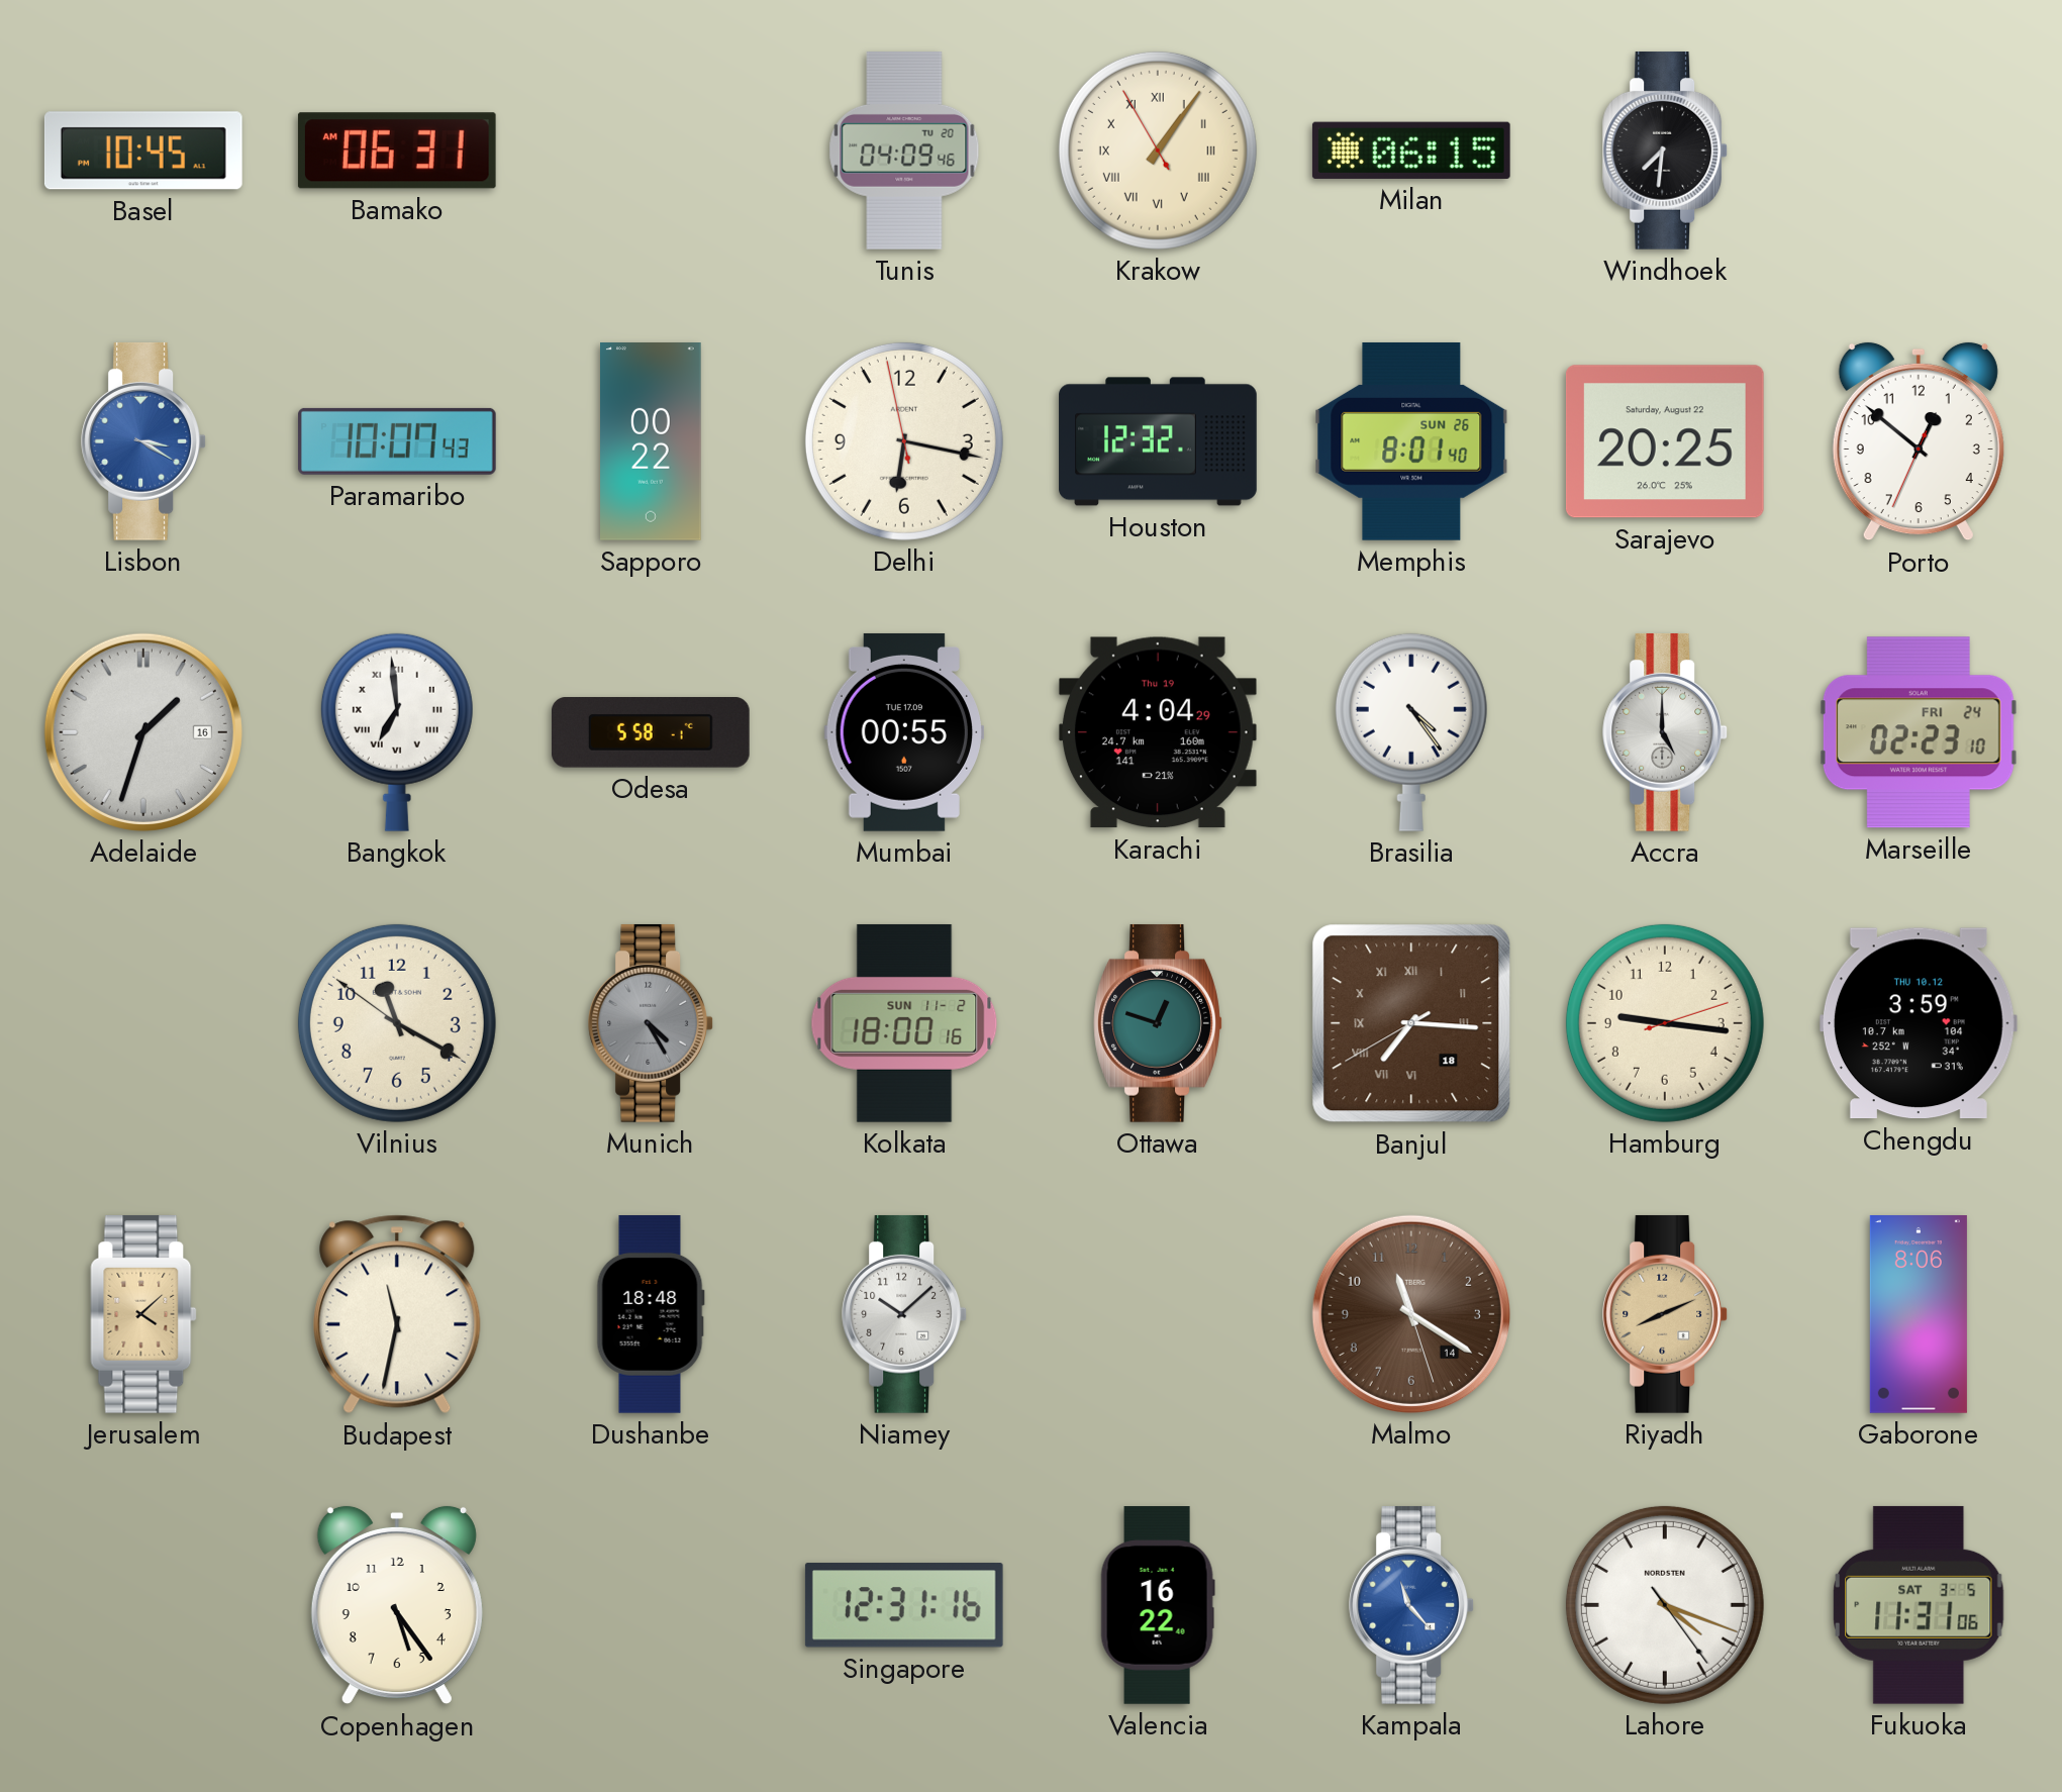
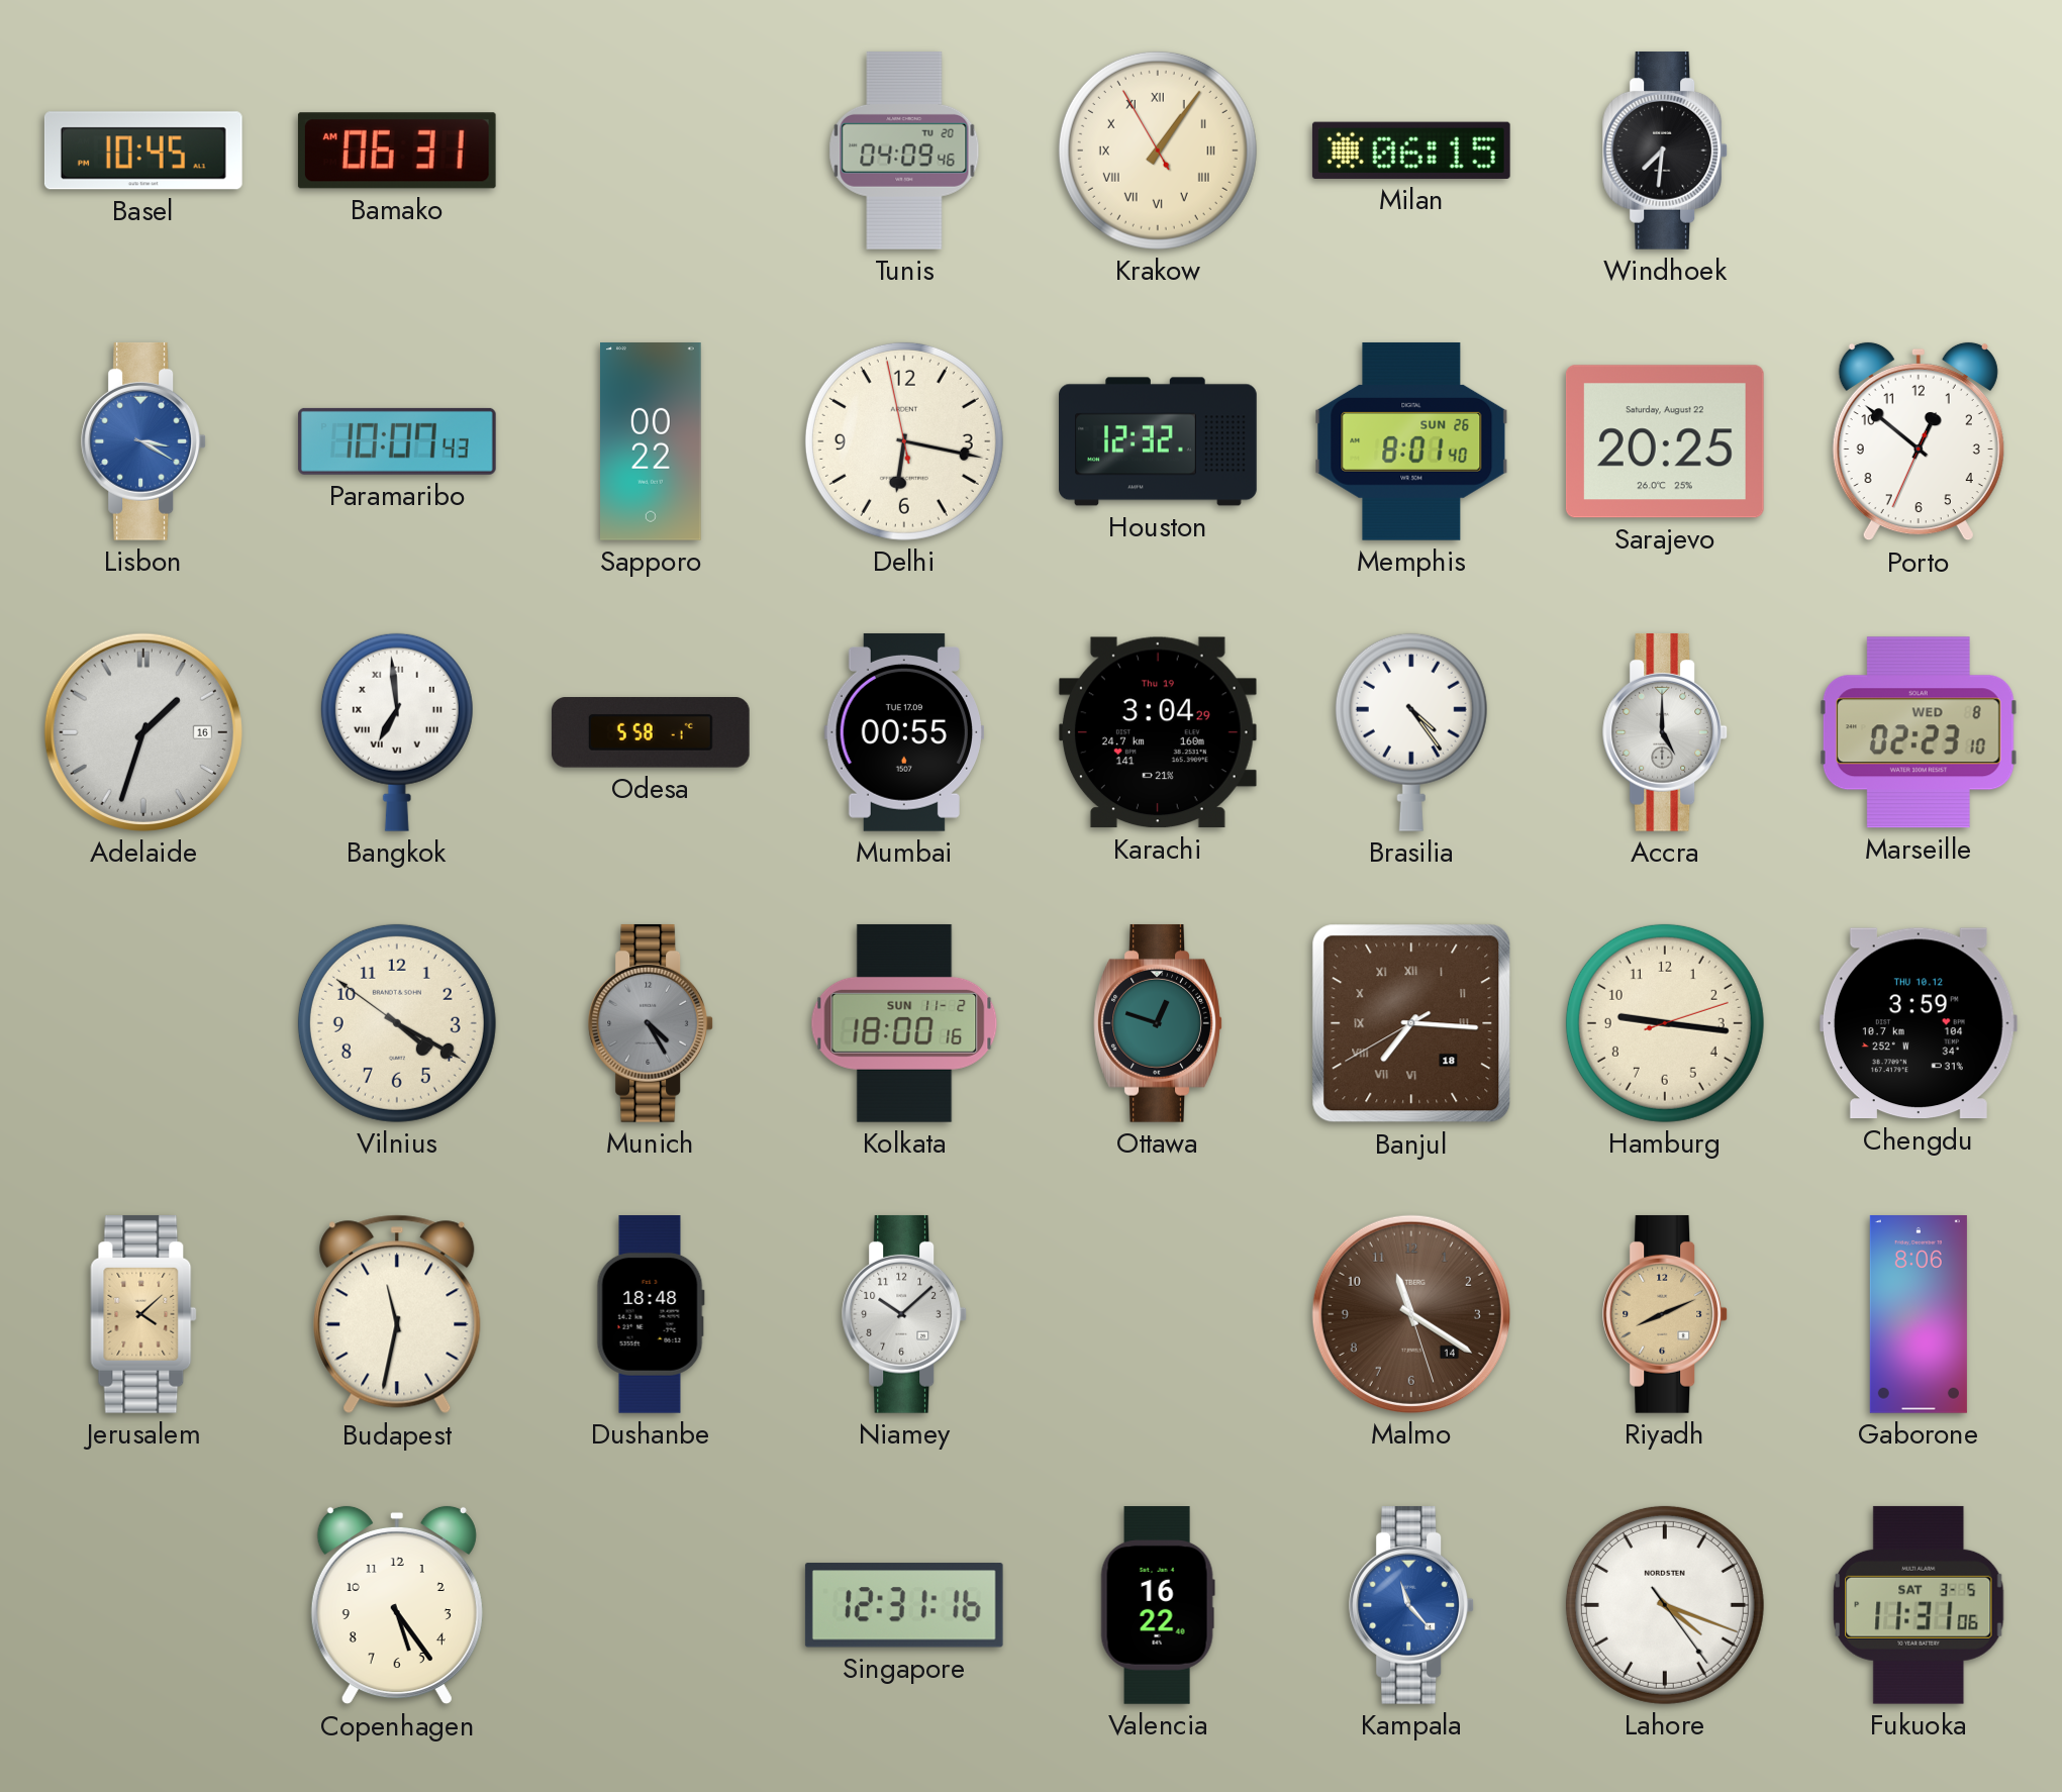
Karachi: 4:04 -> 3:04 (1158, 732)
Marseille date: FRI 24 -> WED 8 (1919, 732)
Vilnius: 11:19 -> 4:19 (397, 1023)
